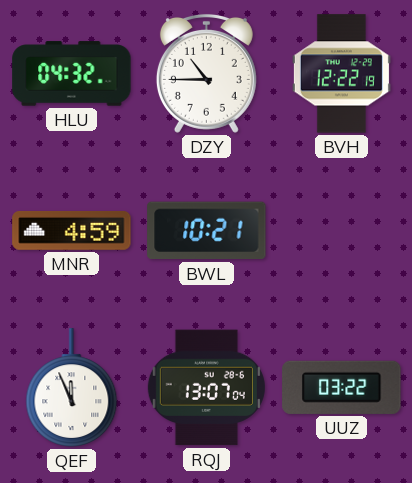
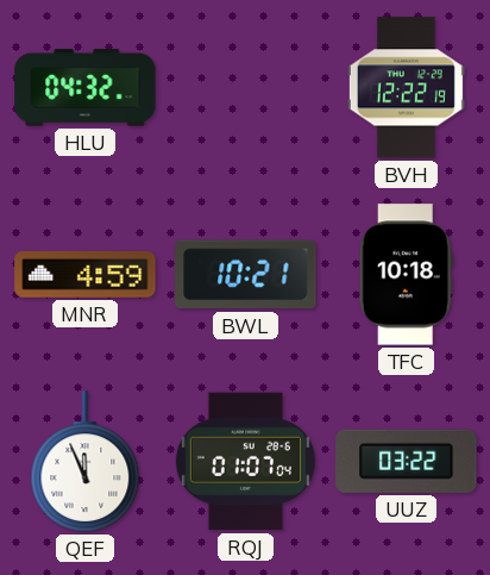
DZY: 10:45 -> none (206, 73)
TFC: none -> 10:18 (406, 275)
RQJ: 13:07 -> 01:07 (245, 462)
